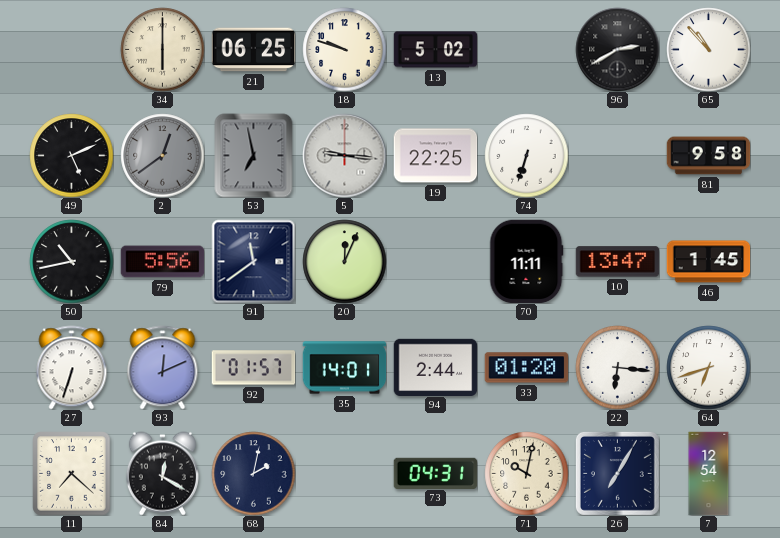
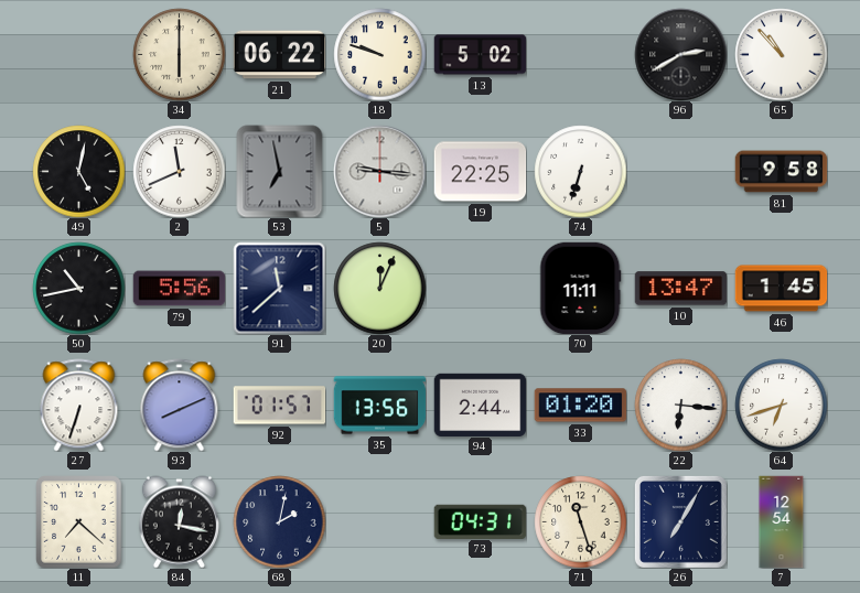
21: 06:25 -> 06:22 (279, 55)
49: 5:11 -> 5:02 (78, 171)
2: 12:39 -> 11:41 (179, 171)
2 dial: grey -> white (179, 171)
91: 11:39 -> 11:38 (279, 288)
93: 12:11 -> 8:11 (180, 405)
35: 14:01 -> 13:56 (379, 406)
84: 12:20 -> 12:17 (179, 521)
71: 10:02 -> 11:27 (580, 521)
